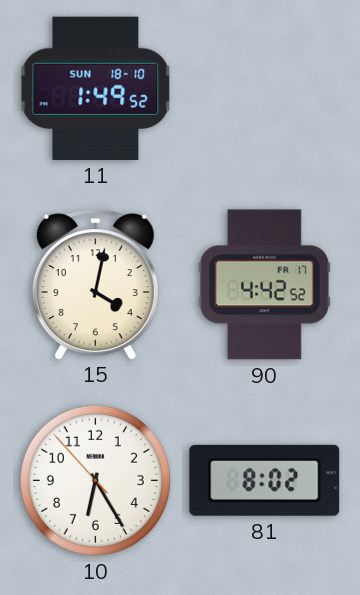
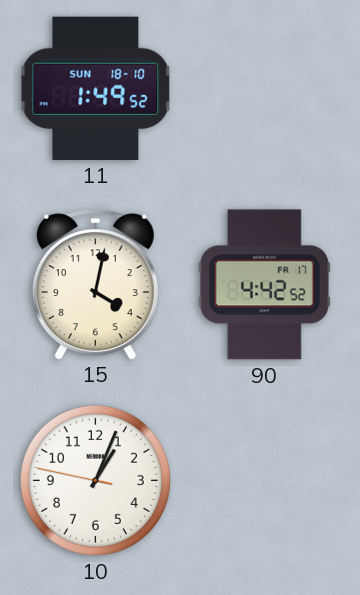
10: 6:24 -> 1:03 (95, 480)
81: 8:02 -> none (265, 480)
